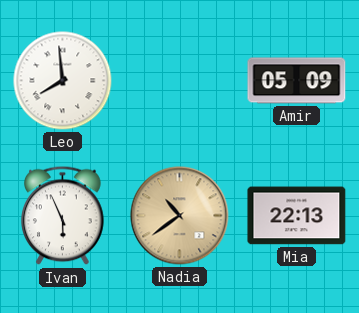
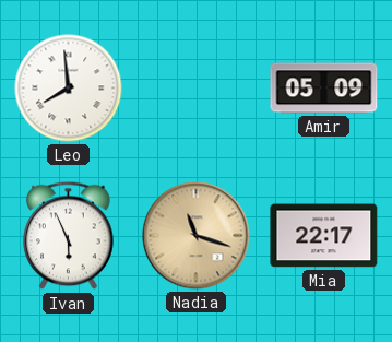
Nadia: 10:39 -> 11:18 (197, 236)
Mia: 22:13 -> 22:17 (324, 236)
